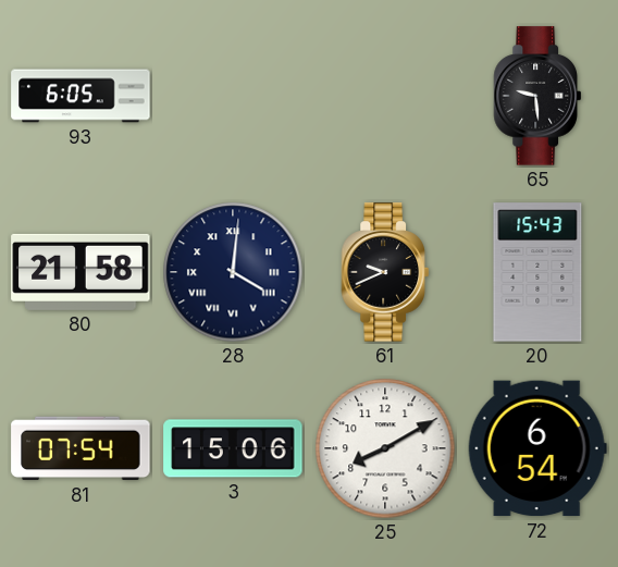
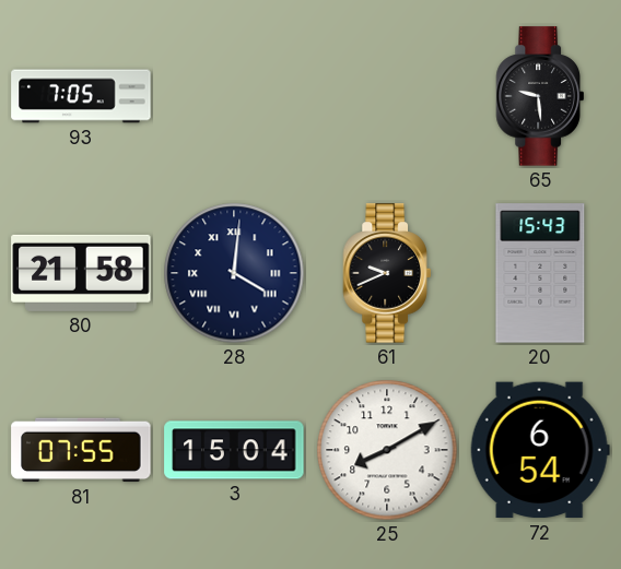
93: 6:05 -> 7:05 (81, 96)
81: 07:54 -> 07:55 (81, 450)
3: 15:06 -> 15:04 (234, 450)
